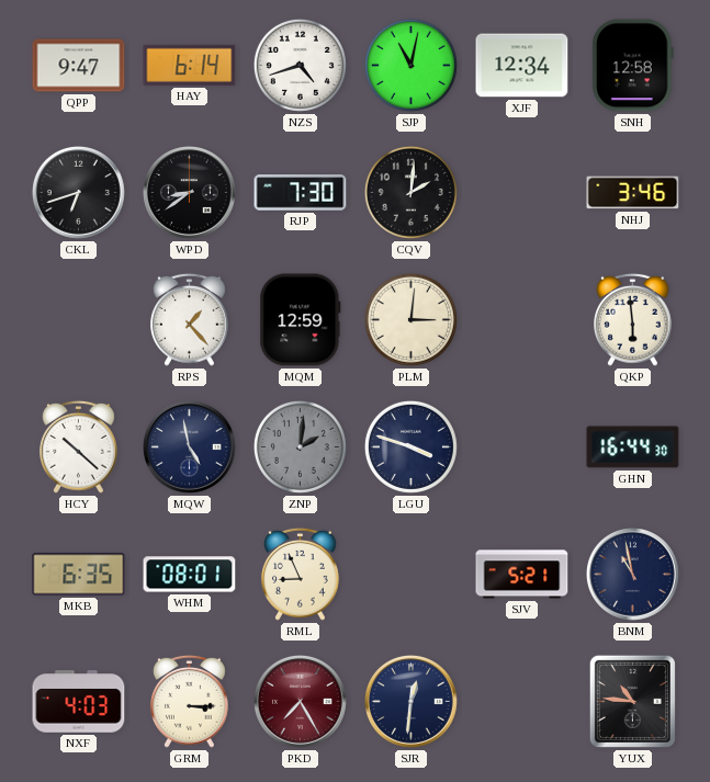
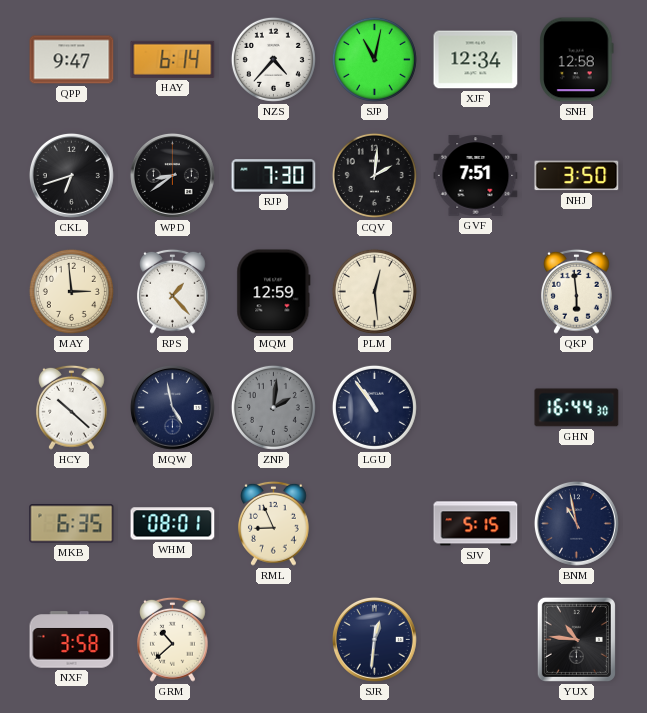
NZS: 4:42 -> 4:37 (273, 59)
GVF: none -> 7:51 (476, 176)
NHJ: 3:46 -> 3:50 (577, 176)
MAY: none -> 2:59 (71, 291)
PLM: 3:01 -> 12:29 (374, 291)
LGU: 3:48 -> 10:54 (374, 407)
SJV: 5:21 -> 5:15 (476, 524)
NXF: 4:03 -> 3:58 (72, 640)
GRM: 3:15 -> 10:38 (173, 639)
PKD: 7:25 -> none (300, 701)
